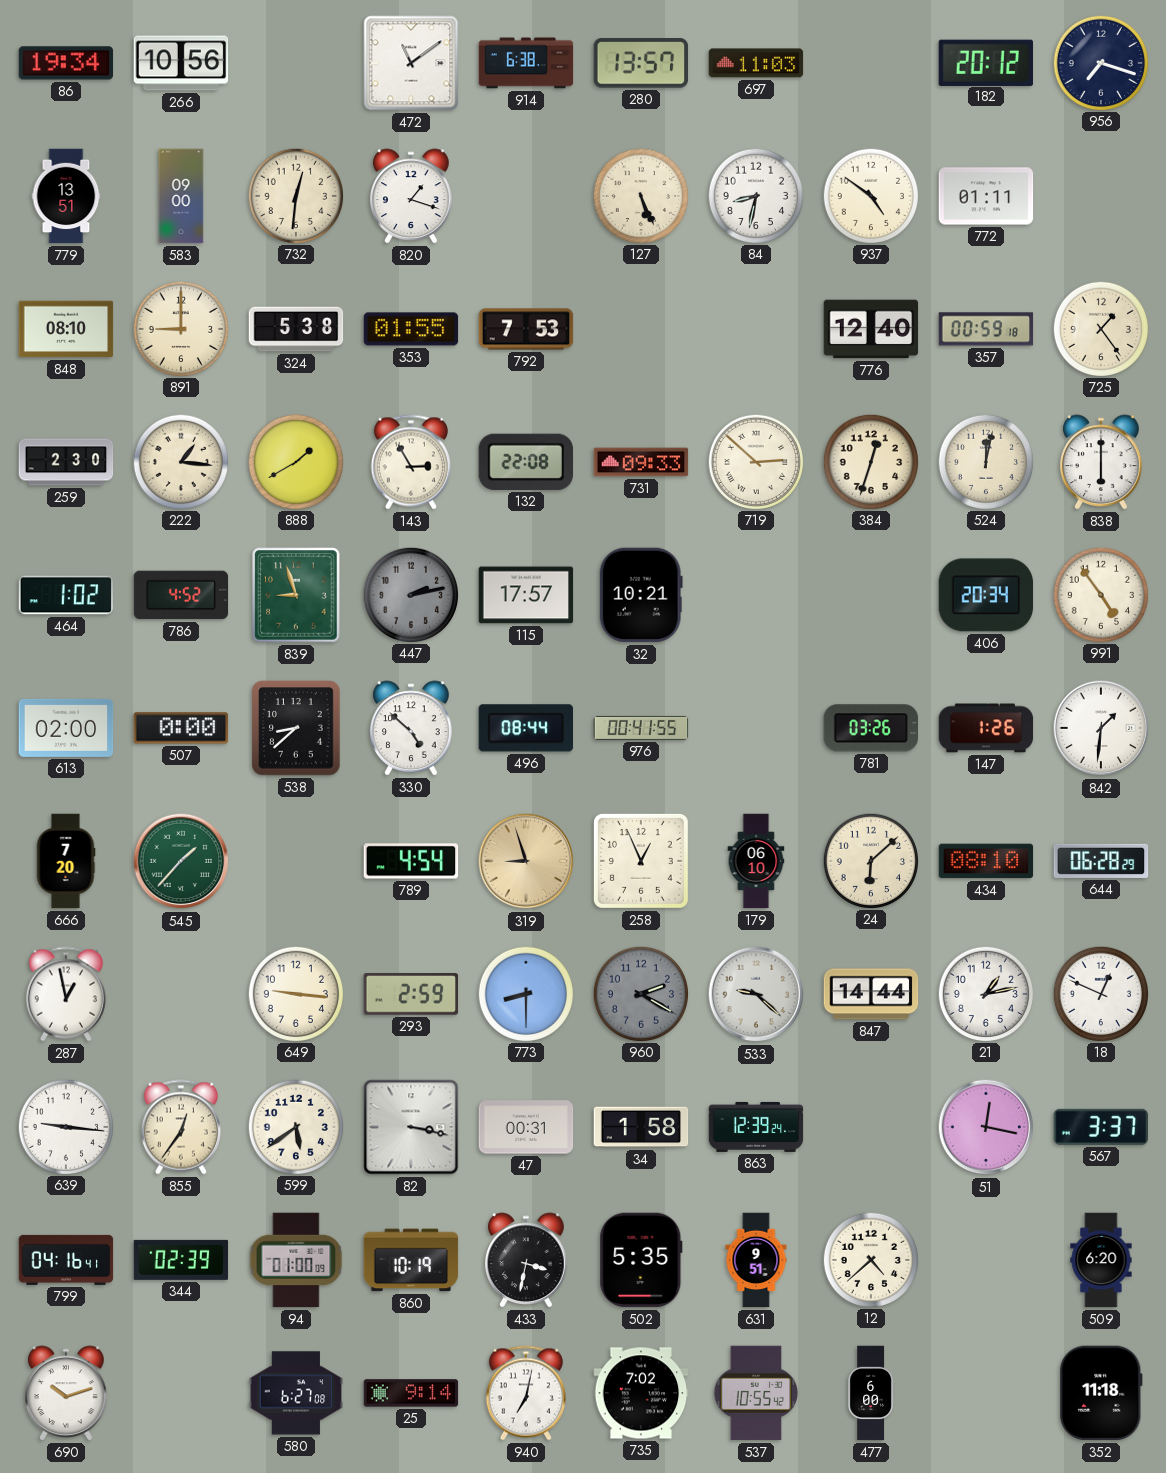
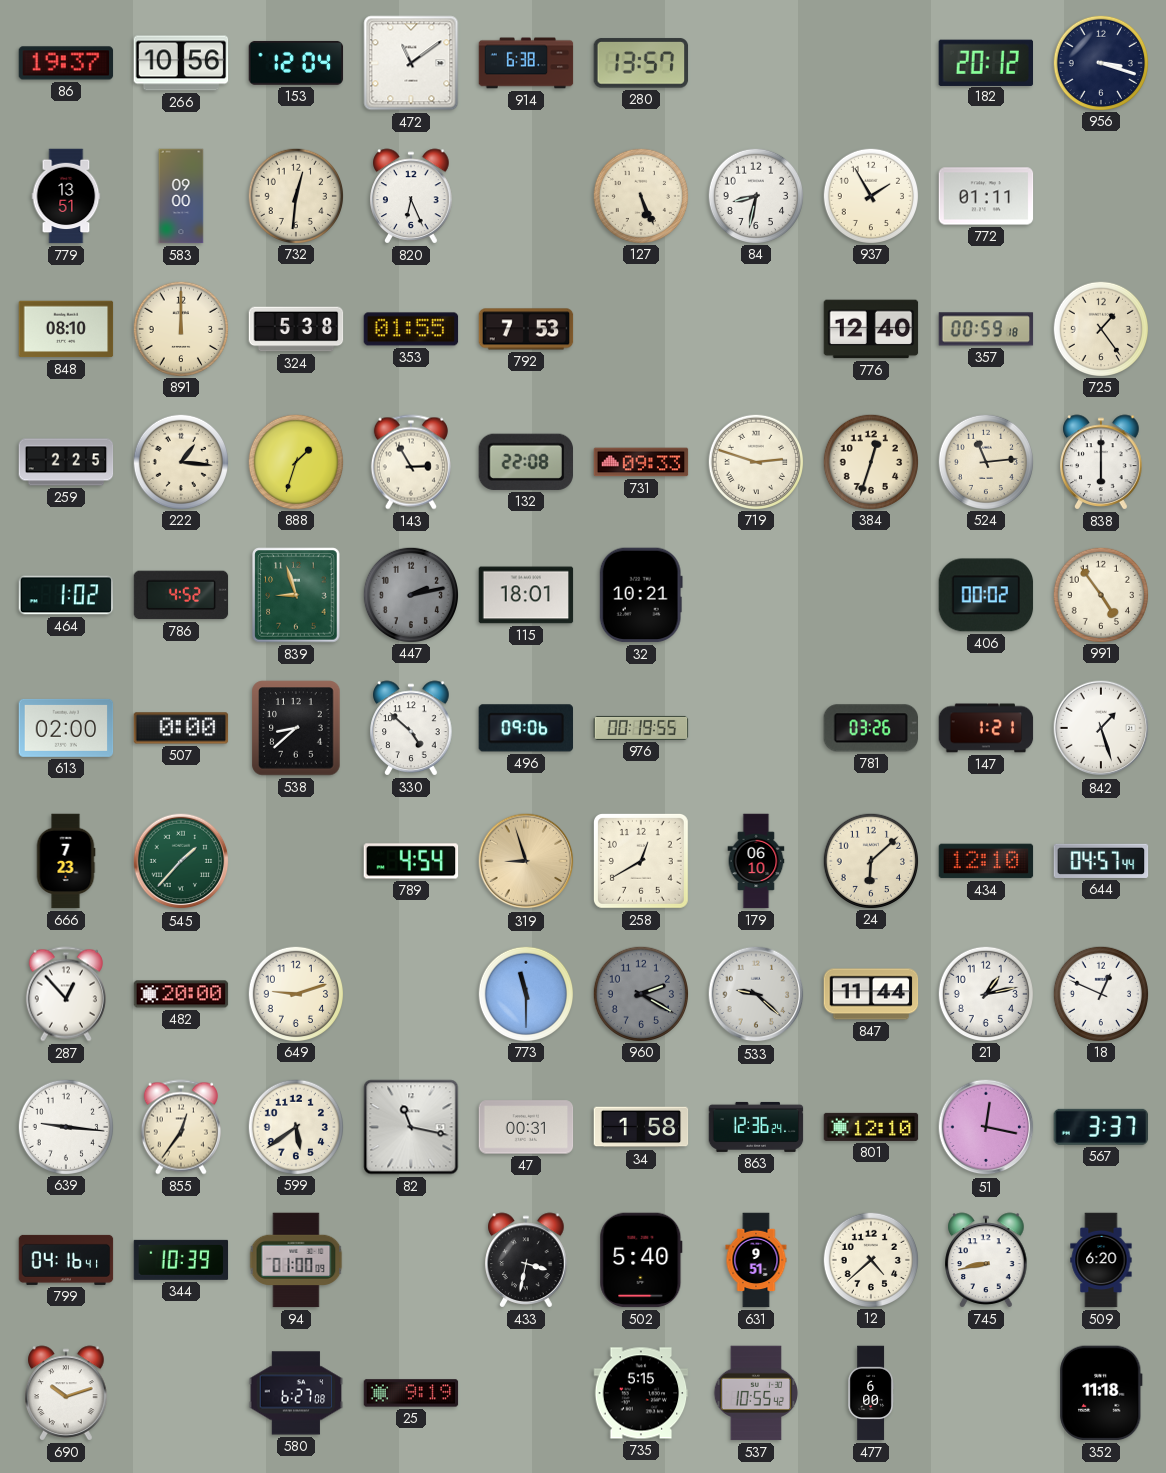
86: 19:34 -> 19:37 (66, 63)
153: none -> 12:04 (296, 63)
697: 11:03 -> none (756, 63)
956: 7:18 -> 3:18 (1100, 62)
820: 1:18 -> 6:26 (411, 196)
937: 4:51 -> 1:55 (870, 195)
891: 9:00 -> 12:00 (180, 328)
259: 2:30 -> 2:25 (66, 462)
888: 1:40 -> 1:33 (295, 461)
719: 2:52 -> 2:48 (755, 461)
524: 12:02 -> 11:14 (985, 461)
115: 17:57 -> 18:01 (526, 595)
406: 20:34 -> 00:02 (986, 595)
496: 08:44 -> 09:06 (525, 728)
976: 00:41 -> 00:19 (641, 728)
147: 1:26 -> 1:21 (986, 728)
842: 1:31 -> 1:27 (1101, 728)
666: 7:20 -> 7:23 (66, 861)
258: 12:56 -> 12:40 (641, 861)
434: 08:10 -> 12:10 (986, 861)
644: 06:28 -> 04:57 (1101, 861)
287: 12:58 -> 12:53 (66, 994)
482: none -> 20:00 (181, 994)
649: 9:16 -> 9:12 (295, 993)
293: 2:59 -> none (411, 994)
773: 8:30 -> 11:30 (525, 993)
847: 14:44 -> 11:44 (871, 994)
82: 3:17 -> 11:17 (411, 1127)
863: 12:39 -> 12:36 (756, 1127)
801: none -> 12:10 (871, 1127)
344: 02:39 -> 10:39 (181, 1260)
860: 10:19 -> none (411, 1260)
502: 5:35 -> 5:40 (641, 1260)
745: none -> 8:43 (986, 1260)
25: 9:14 -> 9:19 (411, 1393)
940: 7:02 -> none (526, 1393)
735: 7:02 -> 5:15 (641, 1393)
